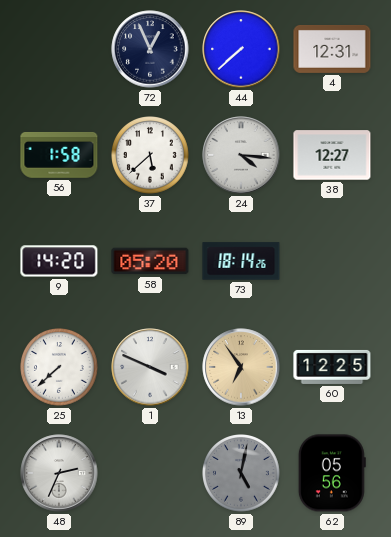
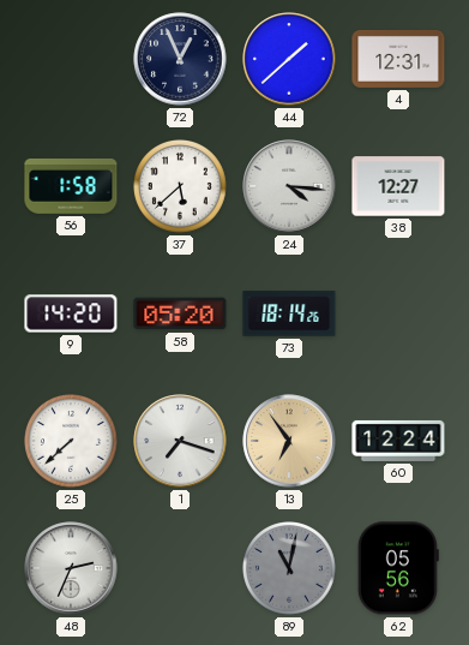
44: 7:38 -> 1:38 (289, 59)
1: 3:49 -> 7:18 (180, 441)
60: 12:25 -> 12:24 (398, 441)
89: 5:02 -> 11:02 (290, 569)
